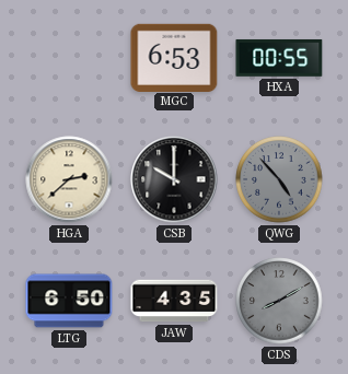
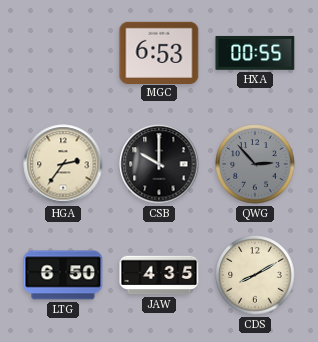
HGA: 2:38 -> 2:36 (63, 164)
QWG: 4:53 -> 2:53 (255, 164)
CDS dial: grey -> cream (255, 275)
